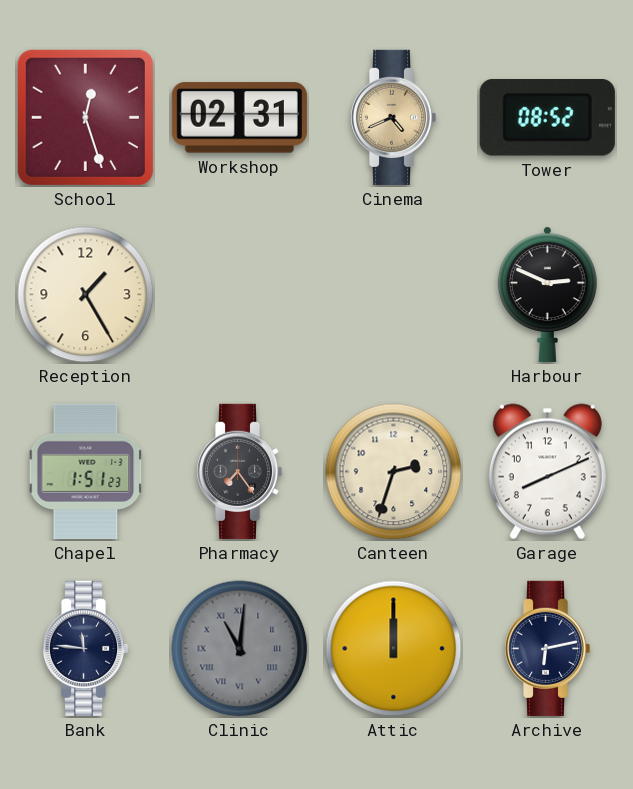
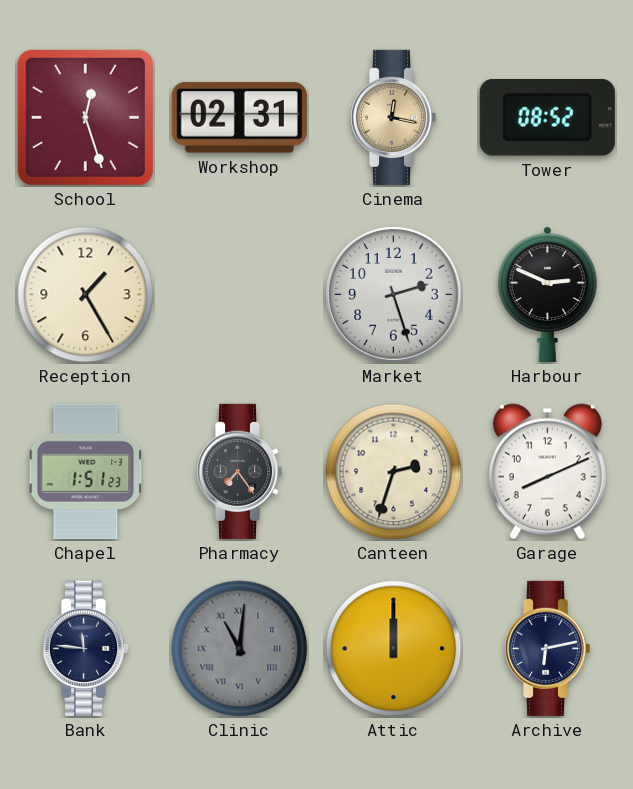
Cinema: 4:41 -> 12:17 (393, 117)
Market: none -> 2:27 (394, 295)
